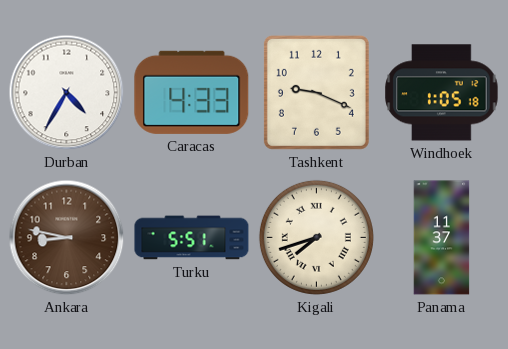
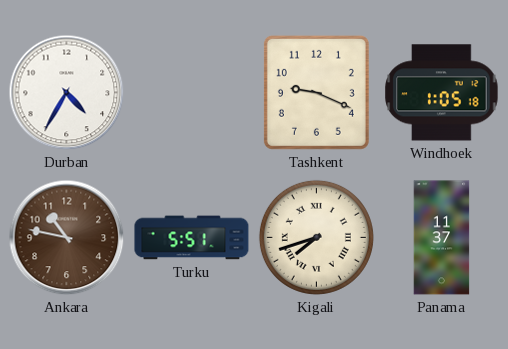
Caracas: 4:33 -> none (192, 92)
Ankara: 8:47 -> 10:47 (67, 238)
